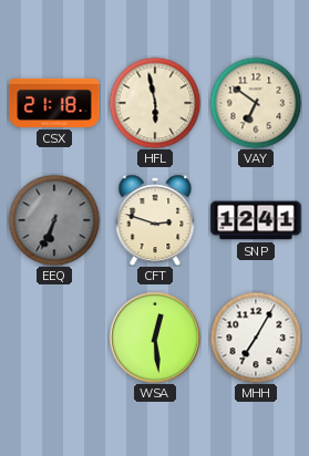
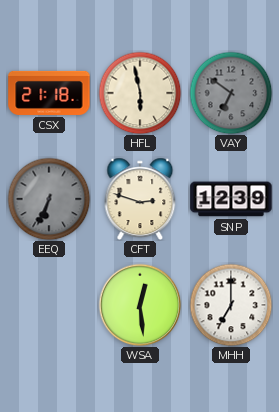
VAY dial: cream -> grey (231, 93)
SNP: 12:41 -> 12:39 (231, 199)
MHH: 7:05 -> 7:00 (231, 305)
